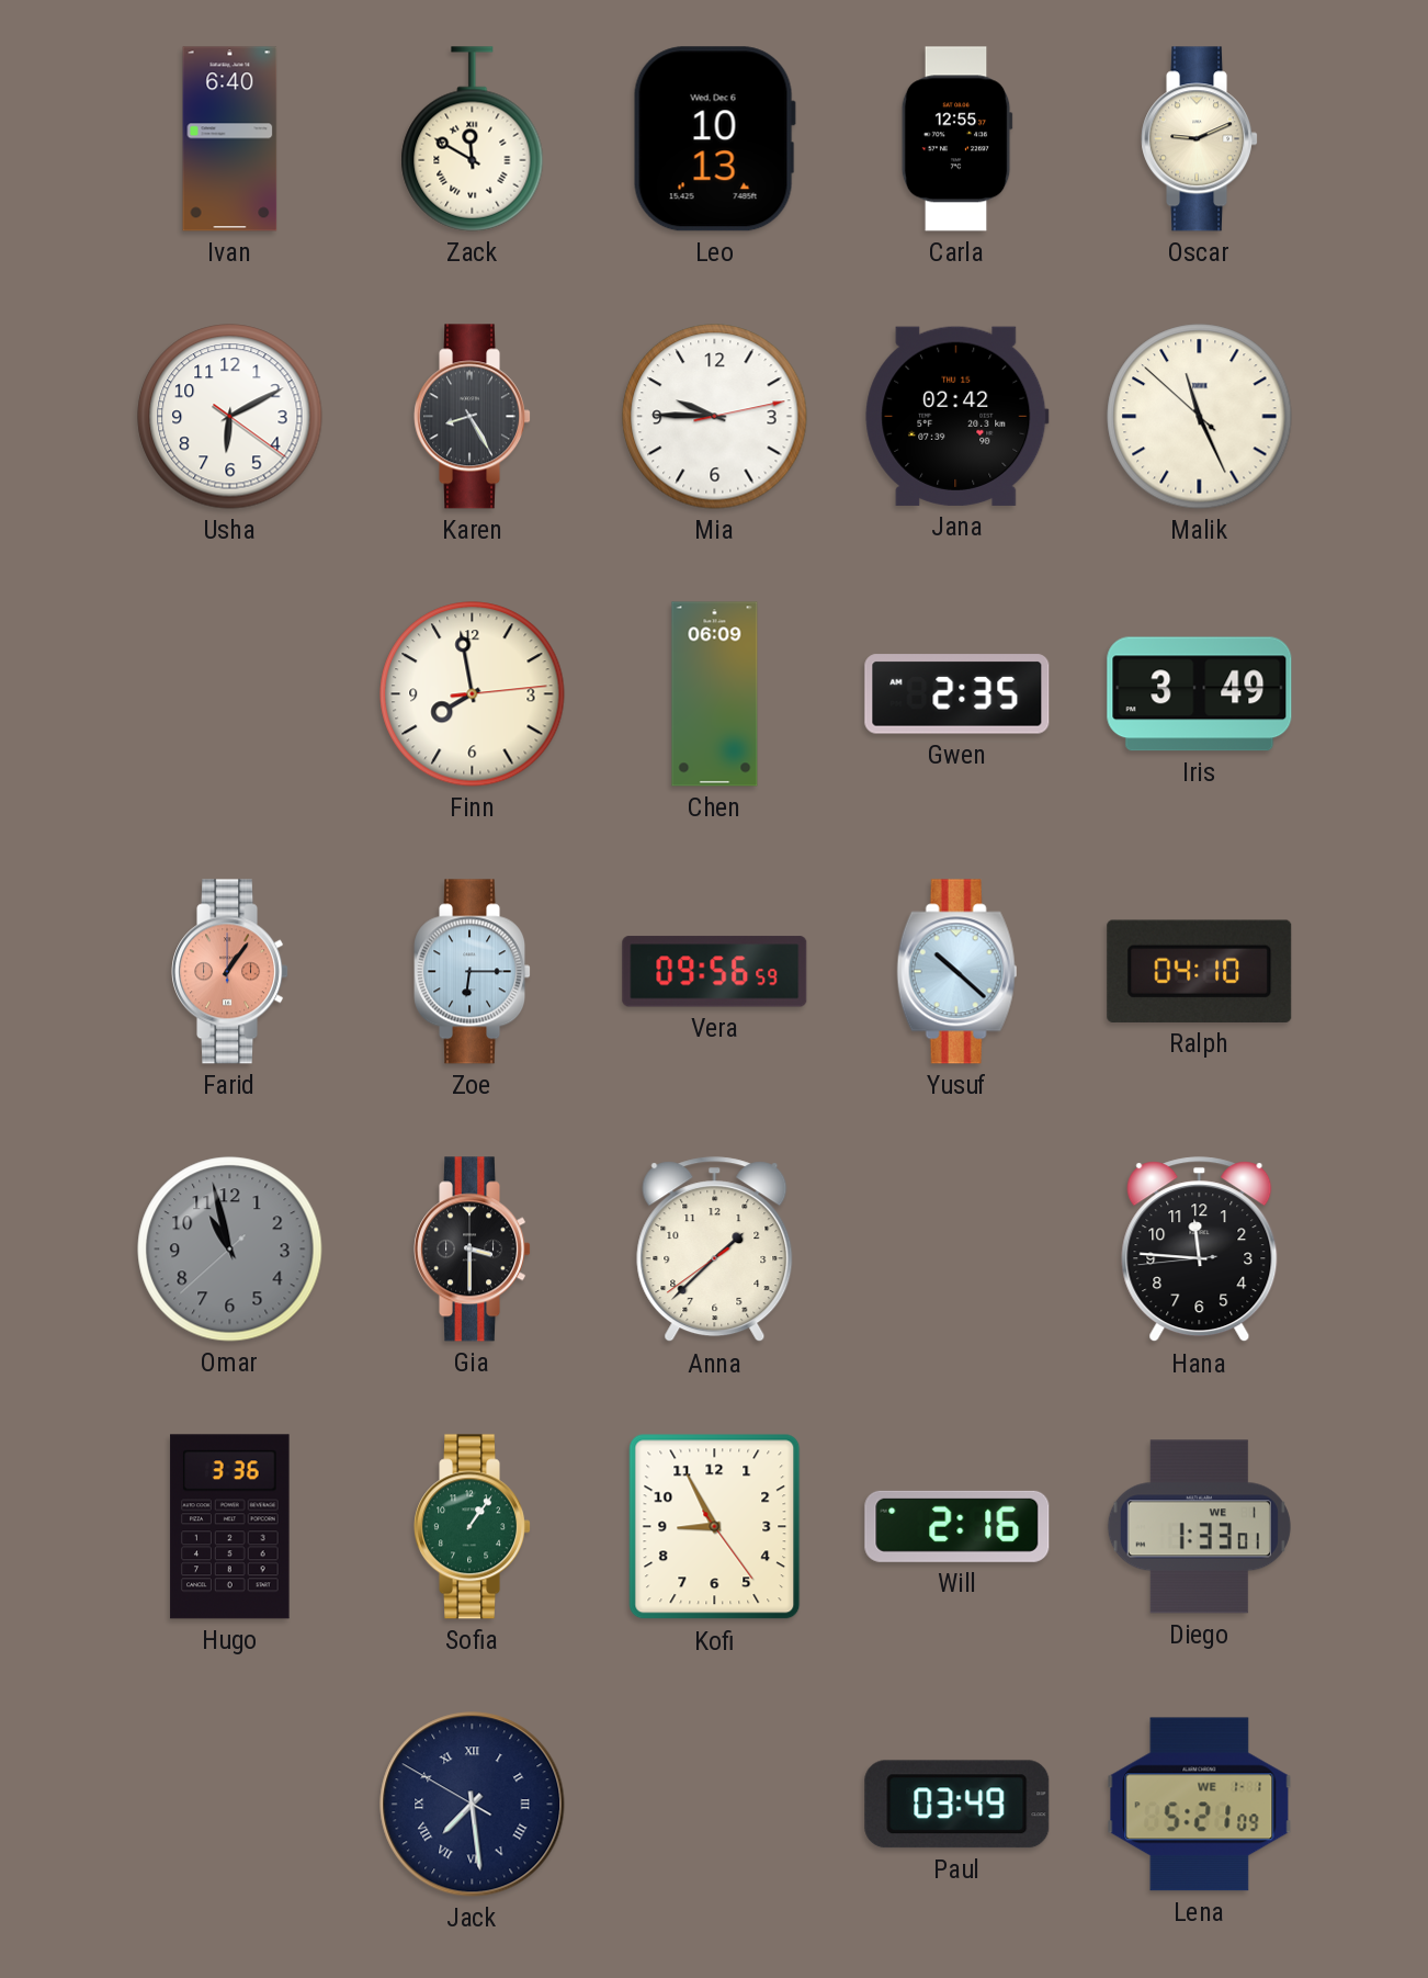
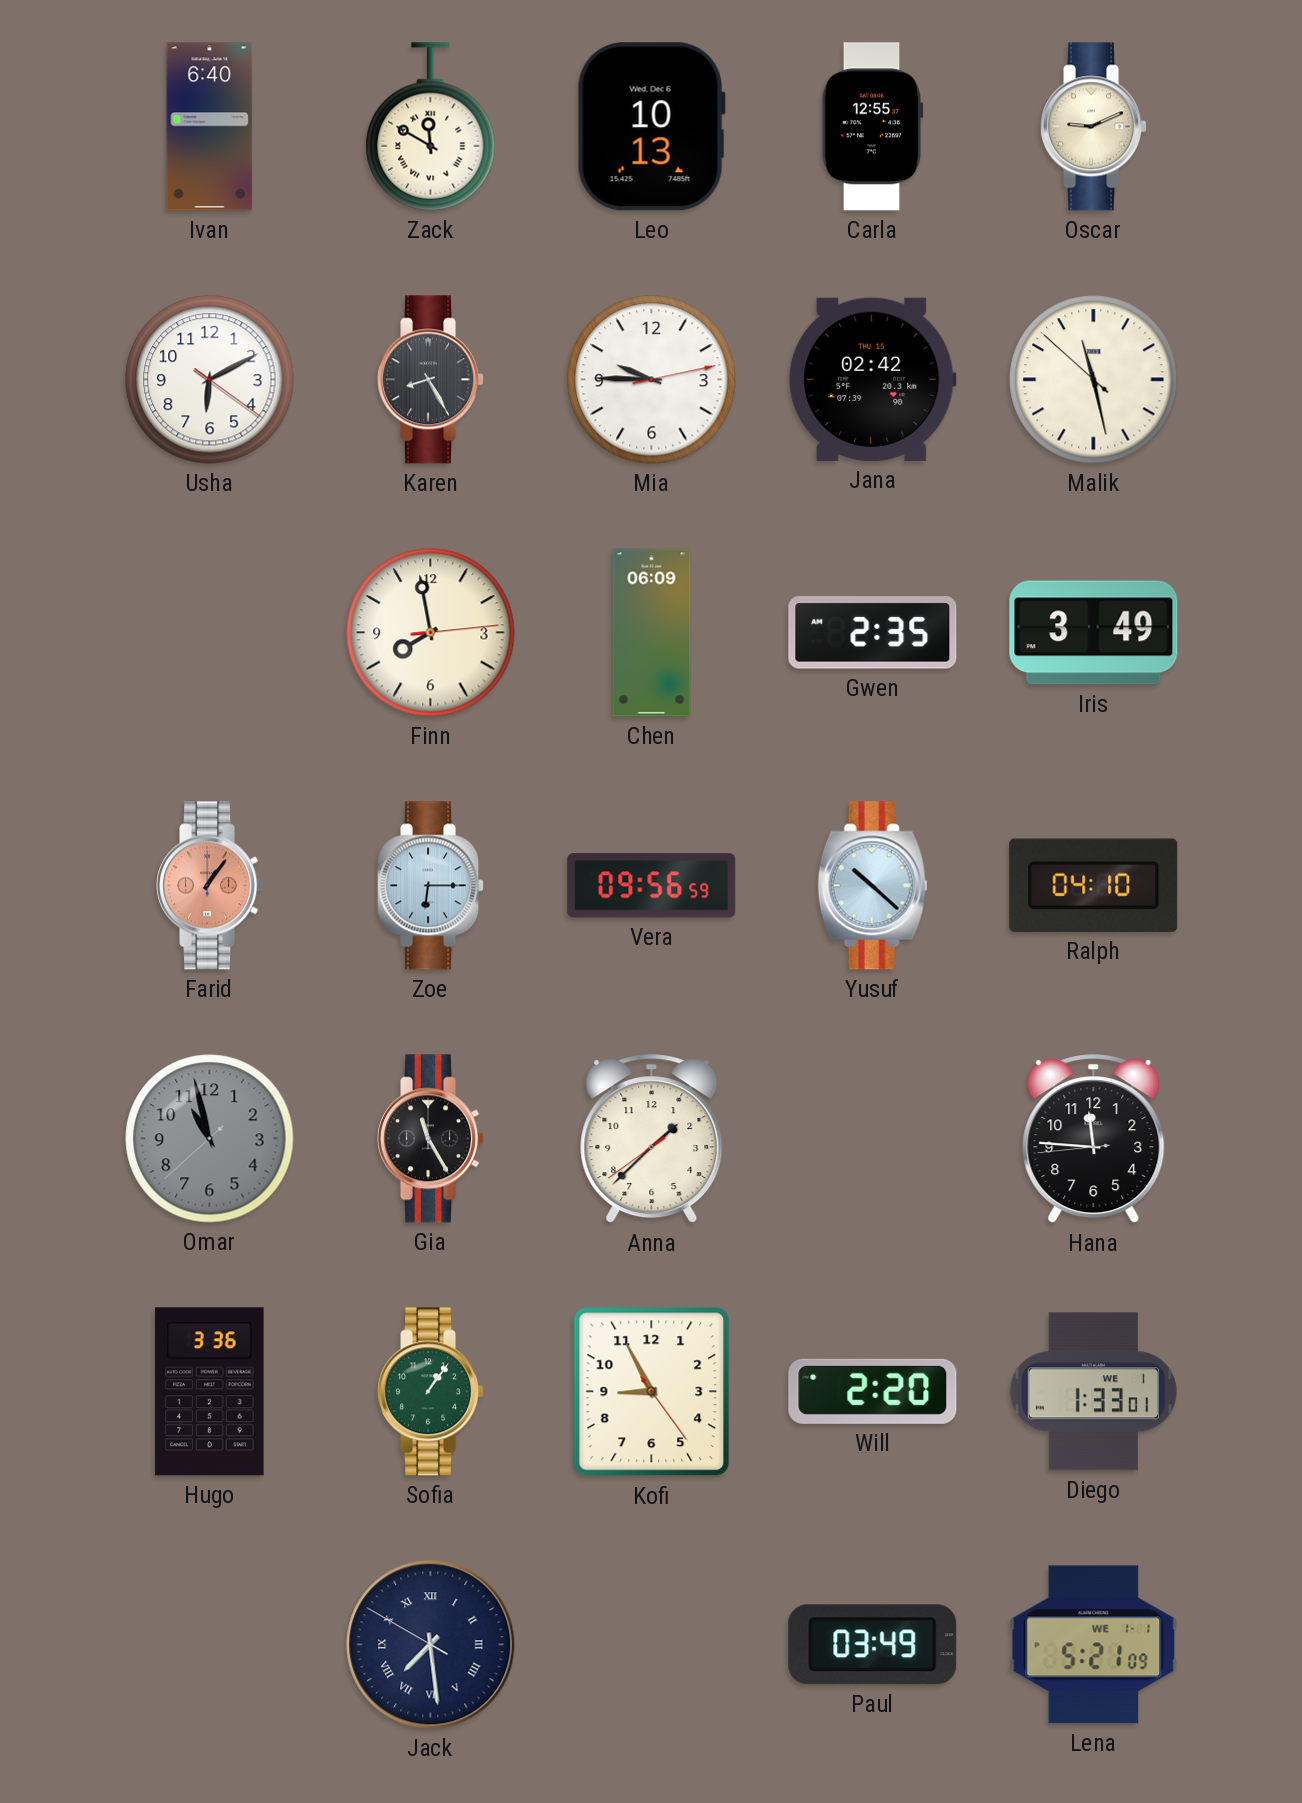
Malik: 11:25 -> 11:27 (1094, 380)
Gia: 3:30 -> 11:25 (431, 1139)
Will: 2:16 -> 2:20 (873, 1391)
